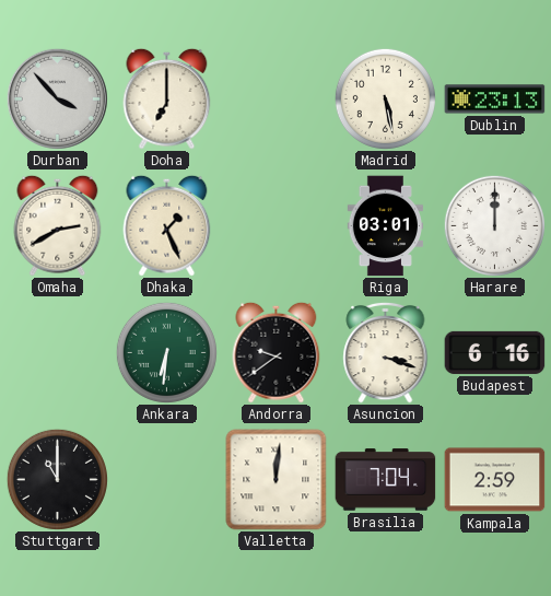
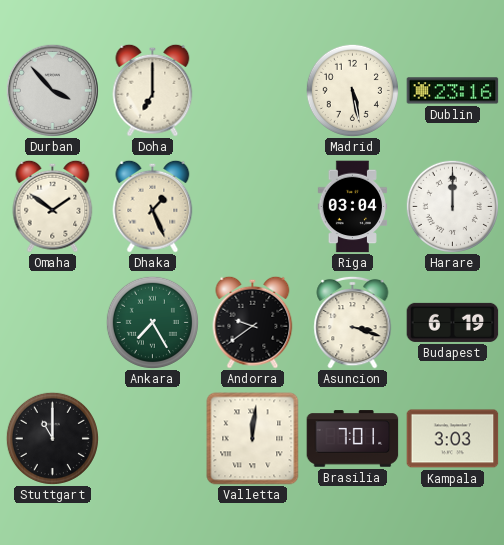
Dublin: 23:13 -> 23:16 (453, 91)
Omaha: 2:40 -> 1:51 (53, 206)
Riga: 03:01 -> 03:04 (352, 207)
Ankara: 6:31 -> 7:25 (152, 322)
Budapest: 6:16 -> 6:19 (453, 322)
Brasilia: 7:04 -> 7:01 (353, 439)
Kampala: 2:59 -> 3:03 (453, 439)
